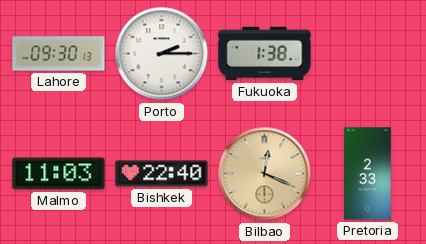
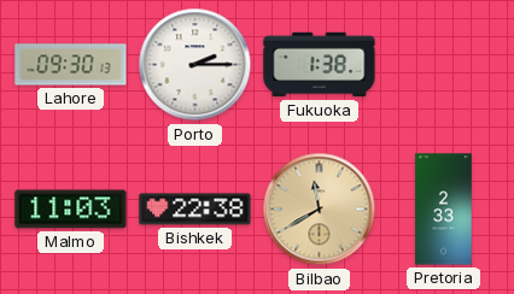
Bishkek: 22:40 -> 22:38 (195, 210)
Bilbao: 12:19 -> 11:40 (320, 210)
